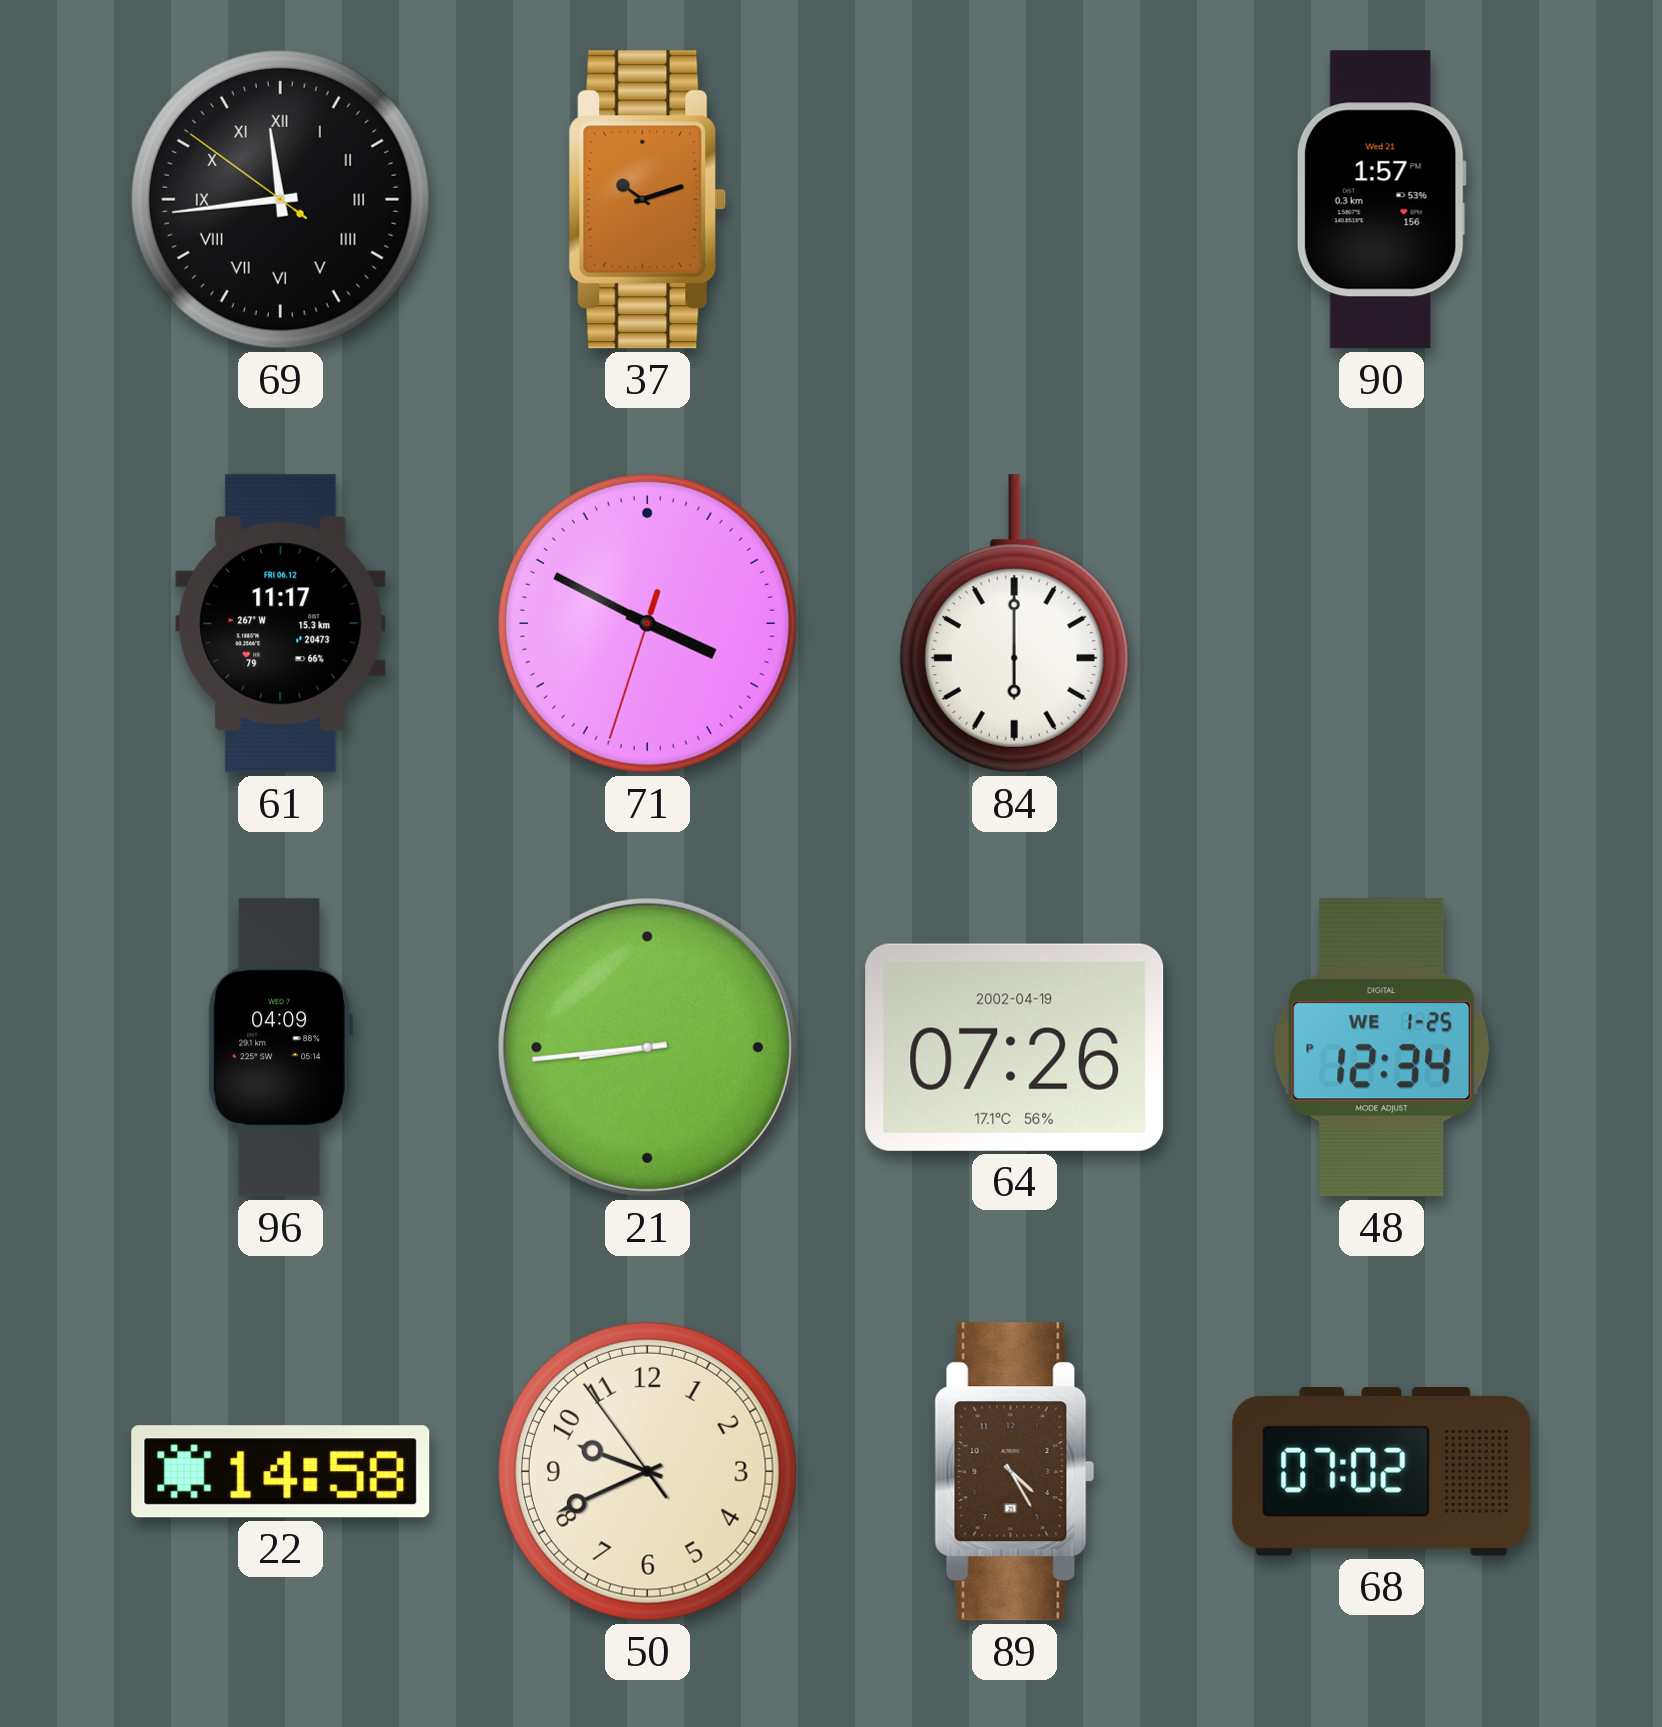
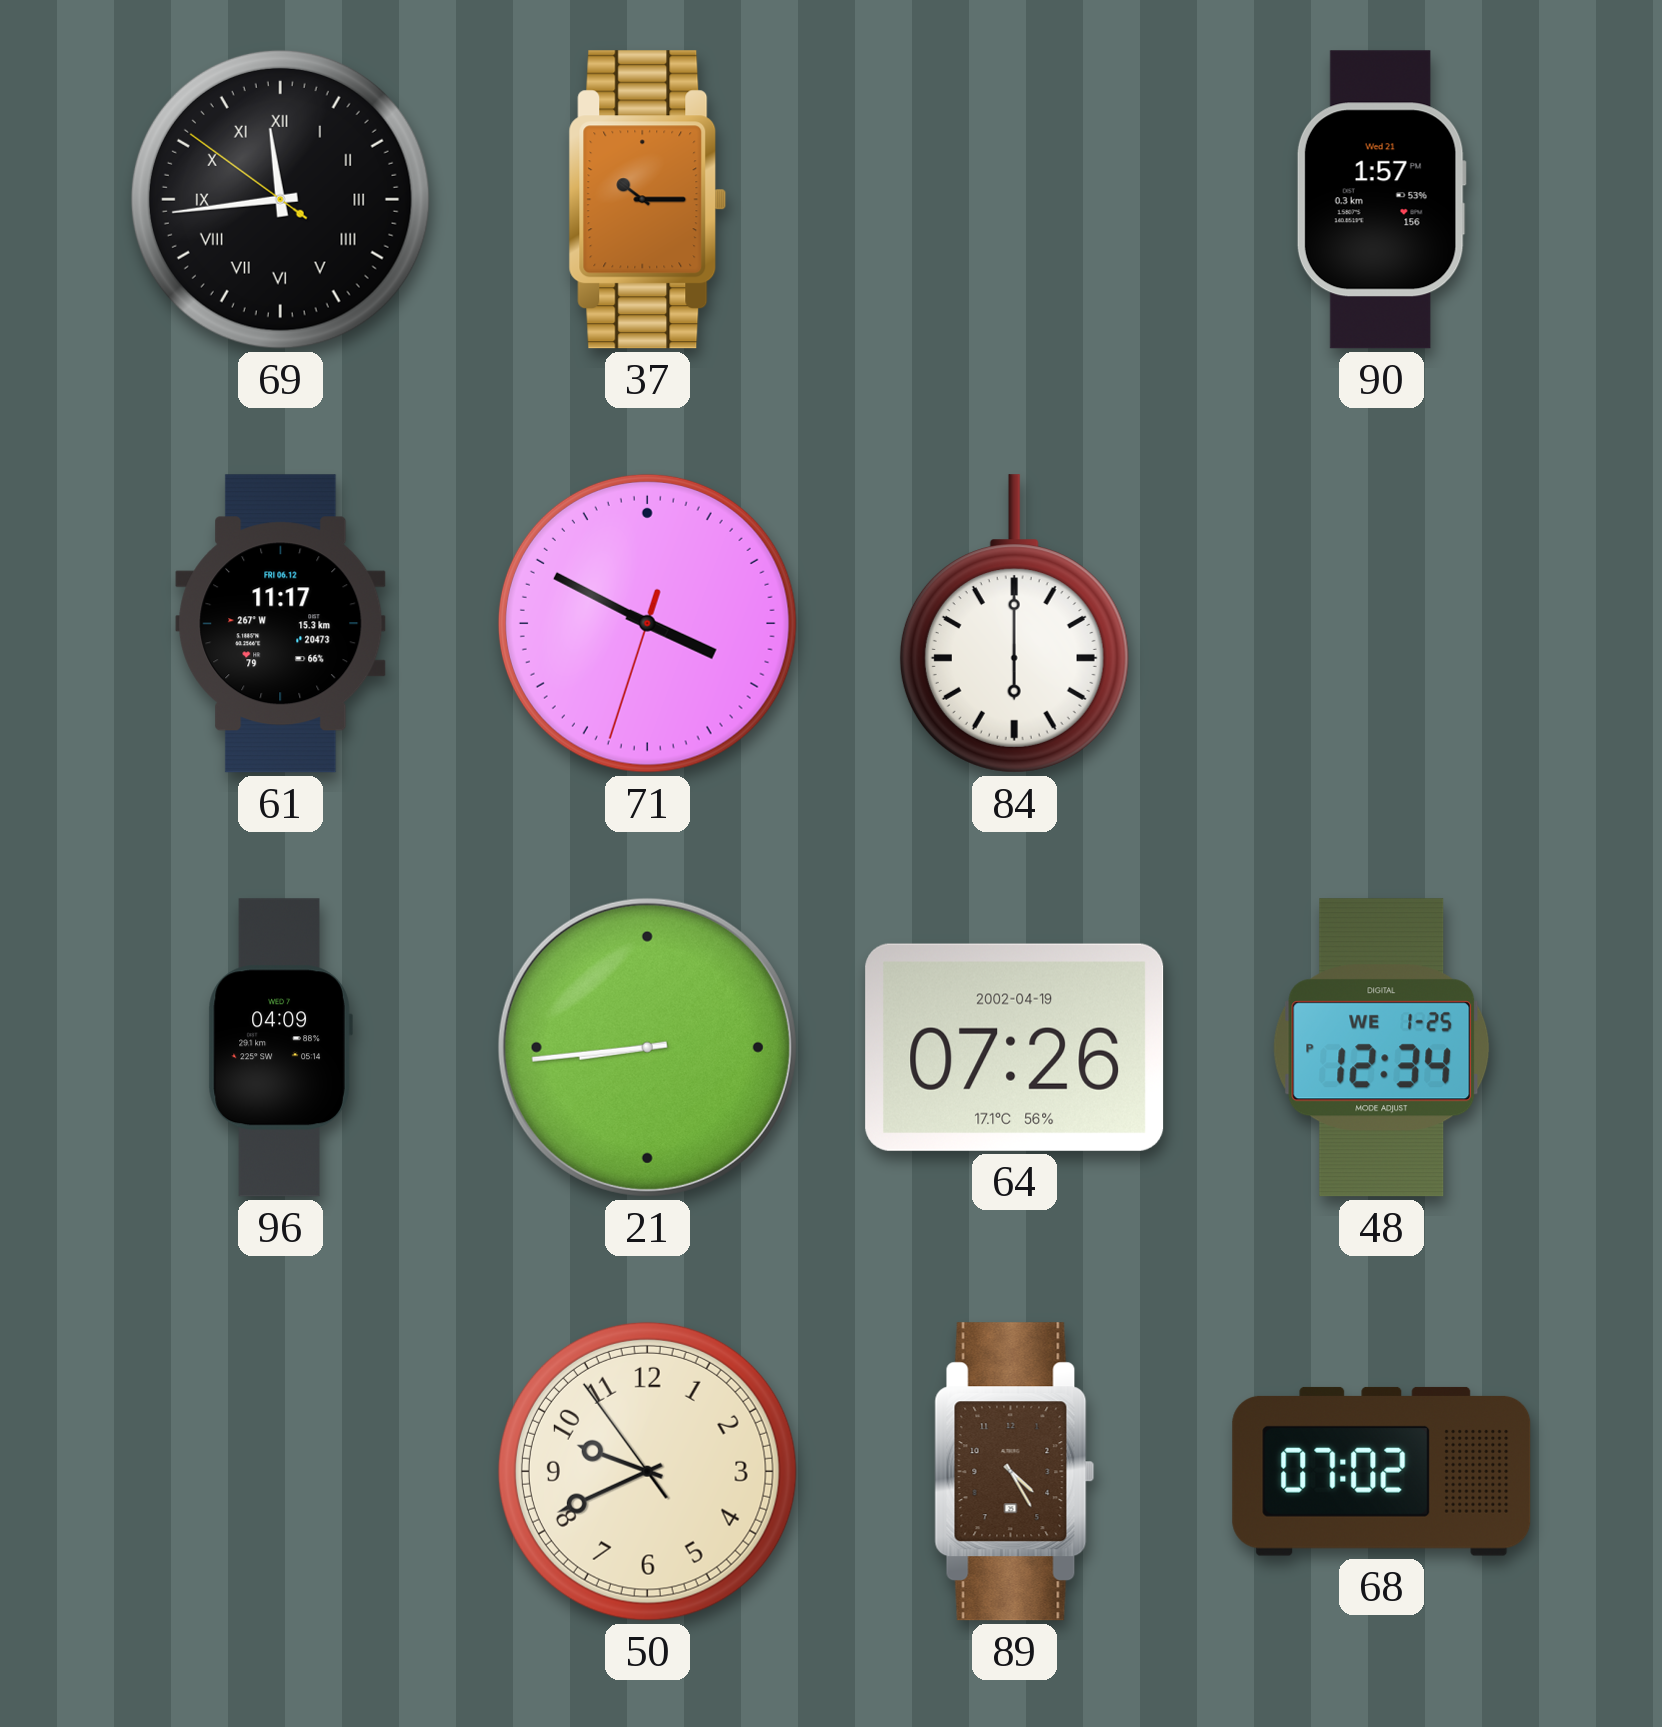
37: 10:12 -> 10:15 (648, 200)
22: 14:58 -> none (281, 1472)
